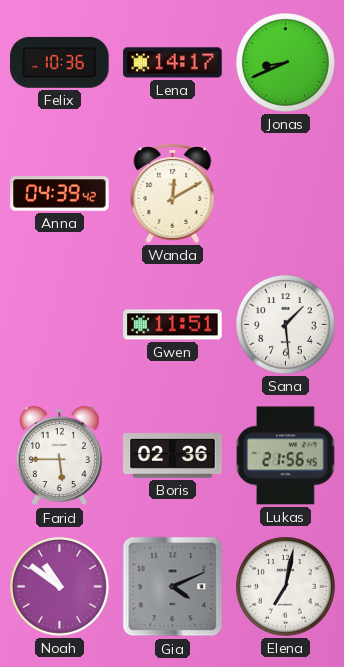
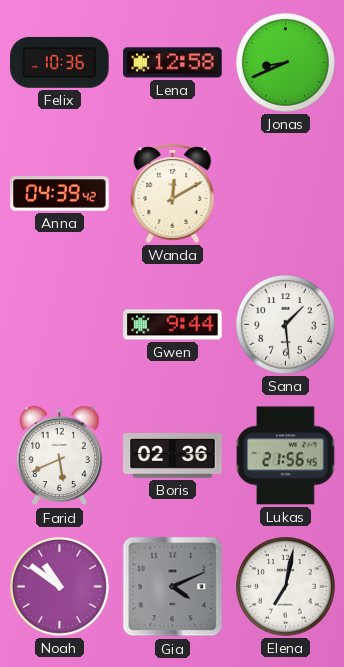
Lena: 14:17 -> 12:58 (173, 63)
Gwen: 11:51 -> 9:44 (173, 325)
Farid: 5:45 -> 5:41 (59, 456)
